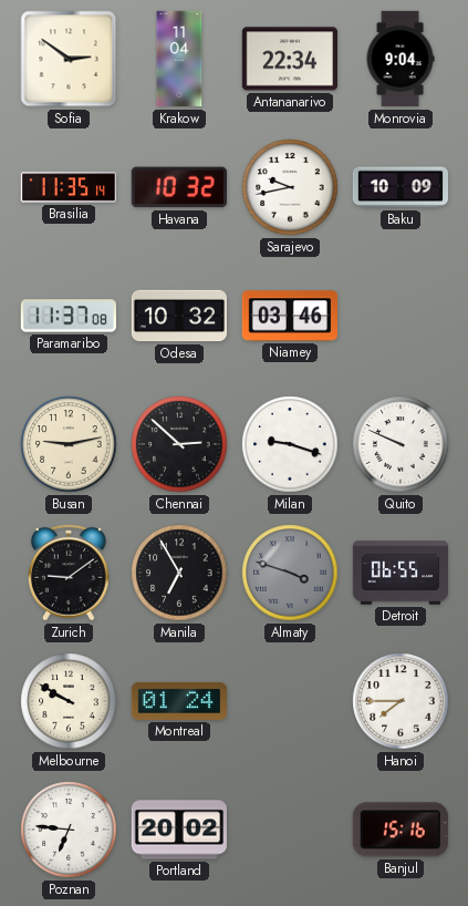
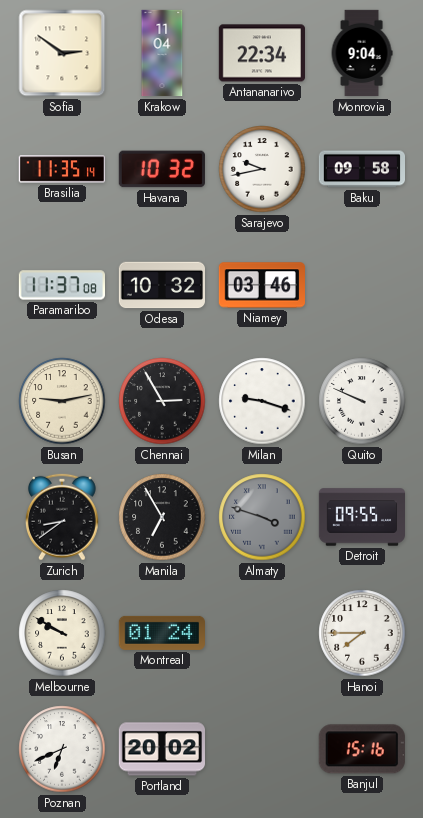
Baku: 10:09 -> 09:58 (362, 169)
Chennai: 2:52 -> 2:55 (162, 401)
Zurich: 9:09 -> 8:39 (62, 517)
Detroit: 06:55 -> 09:55 (362, 517)
Poznan: 6:46 -> 6:41 (62, 749)
